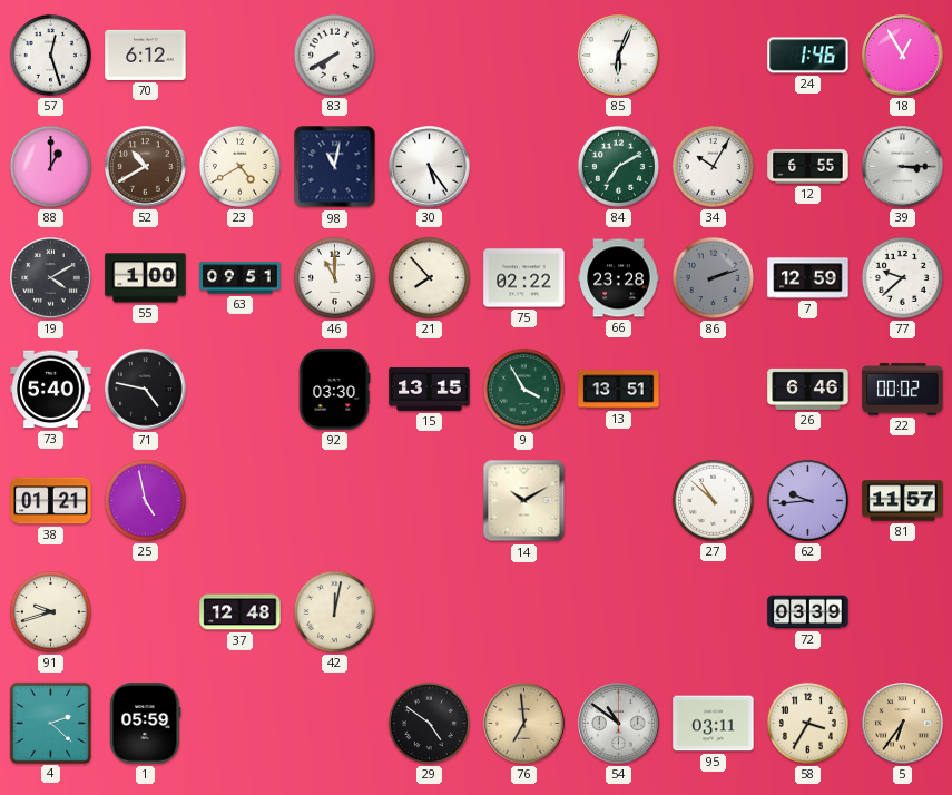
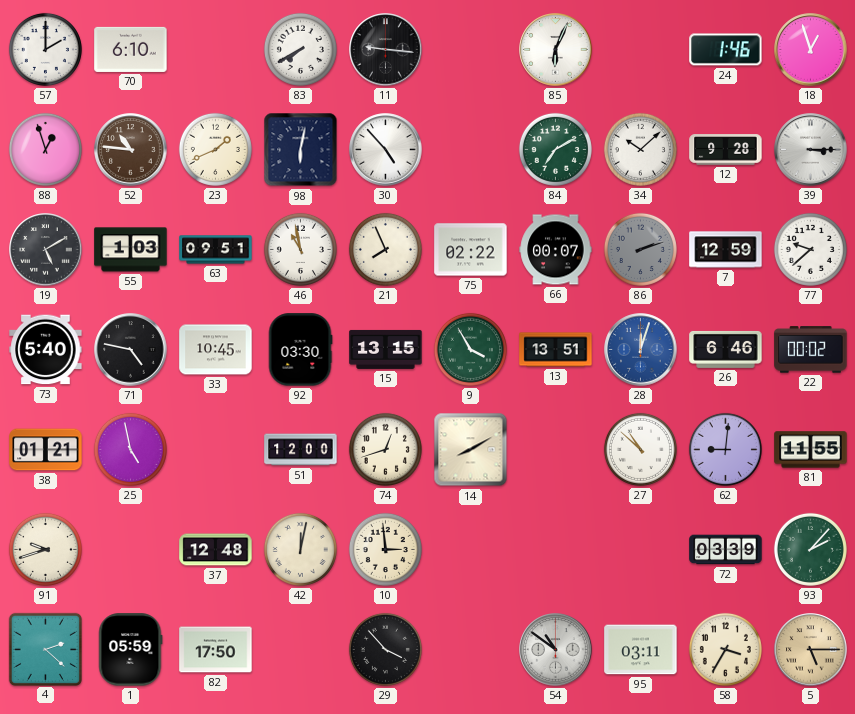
57: 12:27 -> 2:00 (45, 49)
70: 6:12 -> 6:10 (131, 49)
11: none -> 9:16 (386, 50)
18: 12:55 -> 12:57 (811, 50)
88: 1:00 -> 12:57 (45, 149)
52: 10:40 -> 10:46 (131, 150)
23: 4:40 -> 1:41 (215, 149)
98: 11:02 -> 6:02 (301, 150)
30: 5:24 -> 4:53 (386, 150)
34: 10:05 -> 10:08 (640, 149)
12: 6:55 -> 9:28 (726, 150)
19: 4:10 -> 5:10 (46, 250)
55: 1:00 -> 1:03 (131, 250)
46: 11:00 -> 10:58 (300, 249)
21: 7:53 -> 7:56 (385, 249)
66: 23:28 -> 00:07 (556, 250)
33: none -> 10:45 (216, 350)
28: none -> 12:03 (641, 350)
51: none -> 12:00 (301, 450)
74: none -> 12:42 (385, 449)
14: 10:10 -> 8:10 (471, 450)
62: 9:44 -> 9:01 (725, 449)
81: 11:57 -> 11:55 (811, 450)
10: none -> 2:59 (385, 549)
93: none -> 2:07 (810, 549)
82: none -> 17:50 (216, 650)
29: 4:51 -> 3:53 (385, 649)
76: 6:59 -> none (524, 724)
5: 6:36 -> 5:15 (811, 650)
